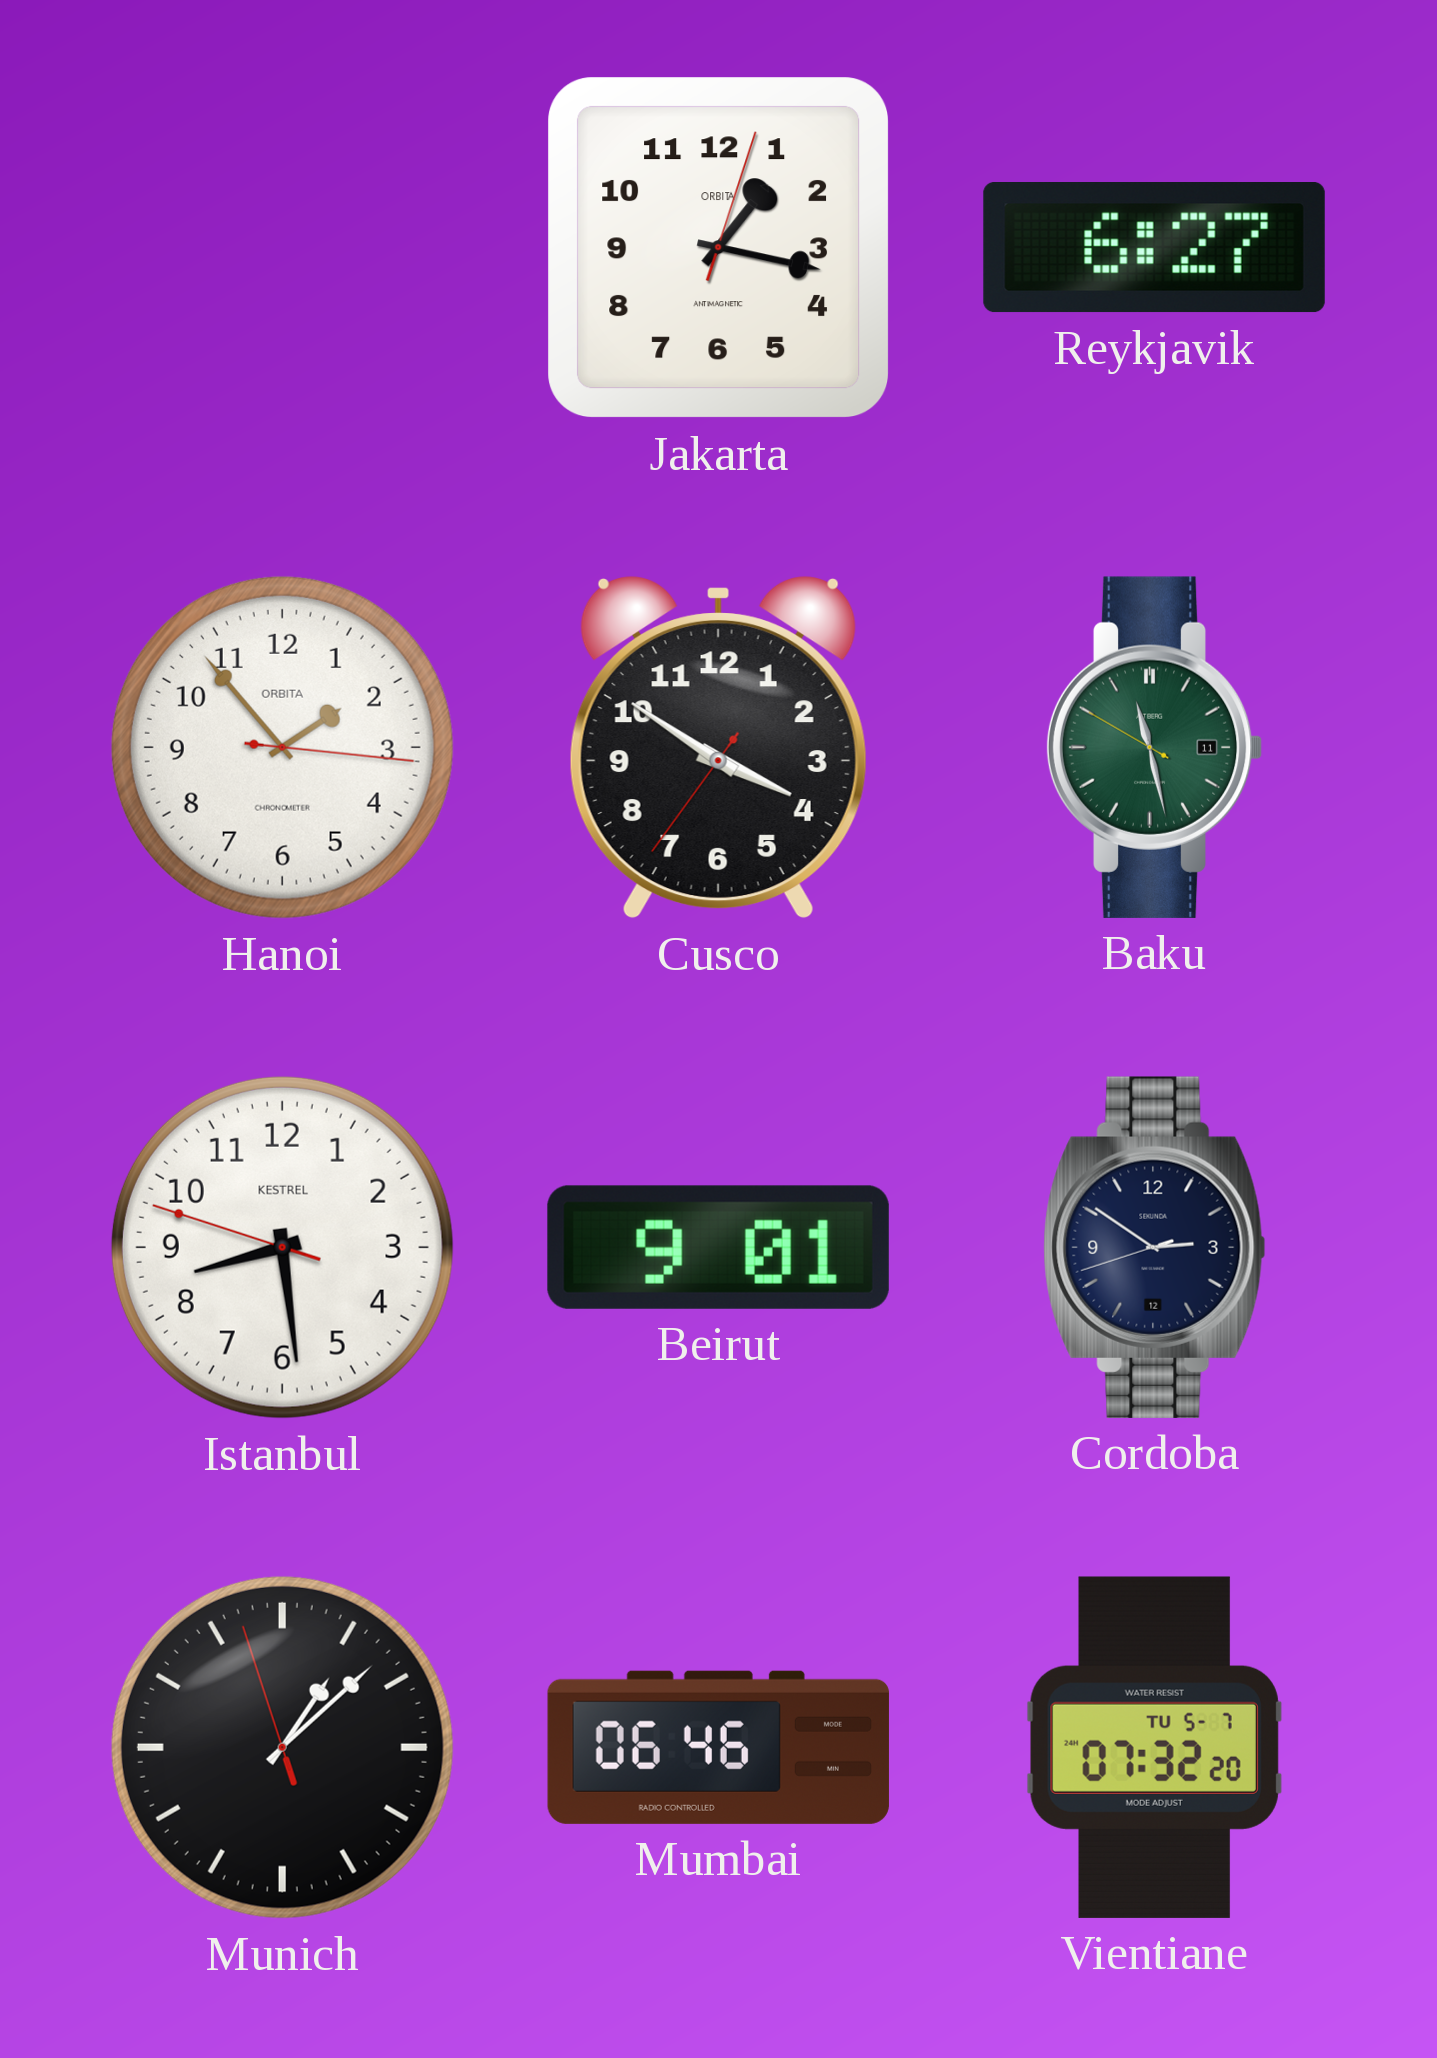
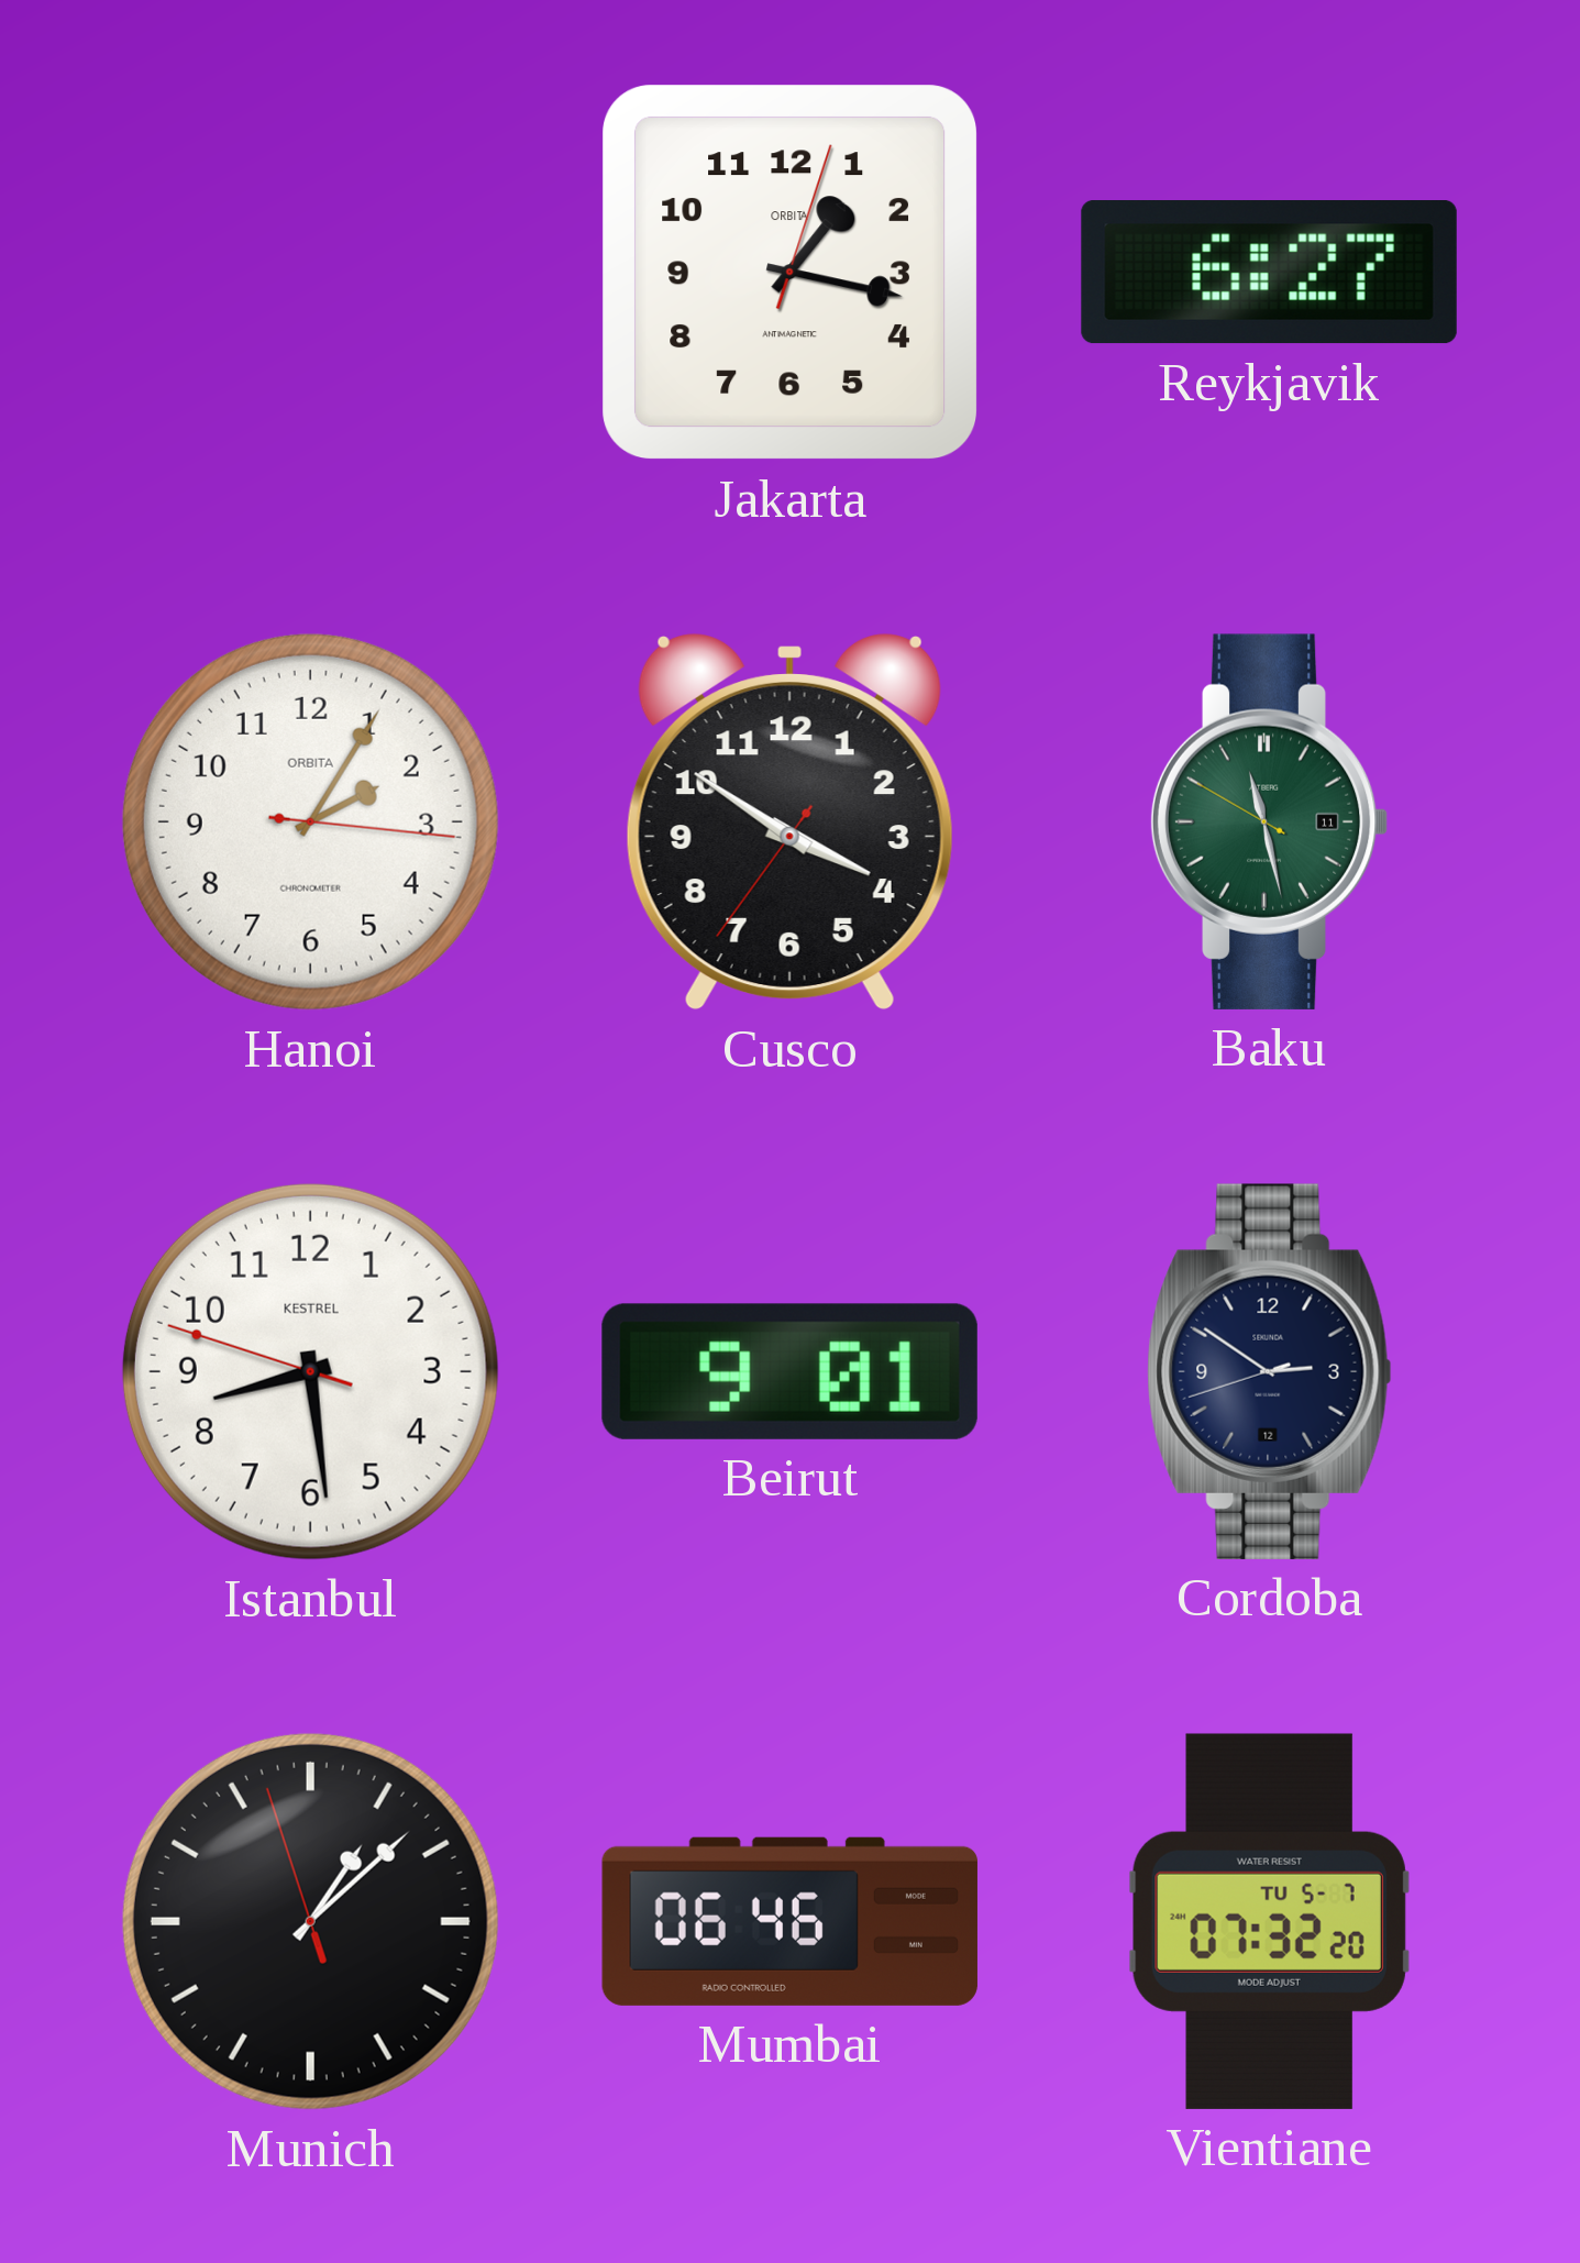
Hanoi: 1:53 -> 2:05 (310, 821)
